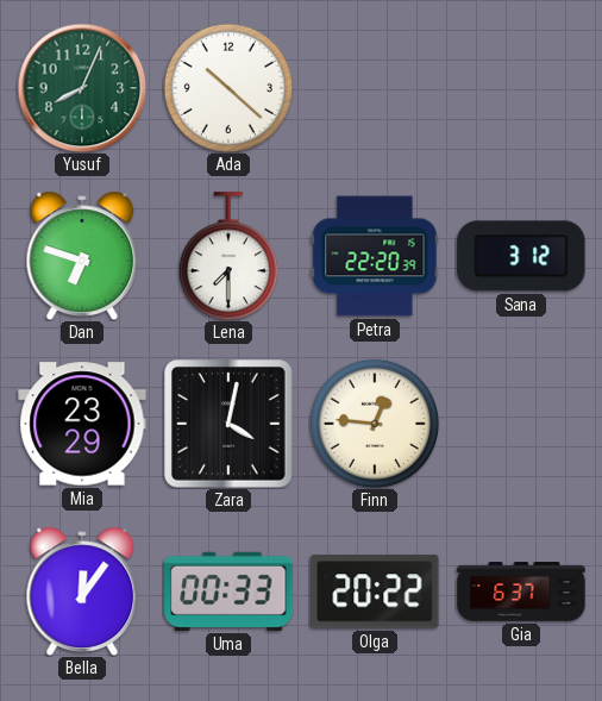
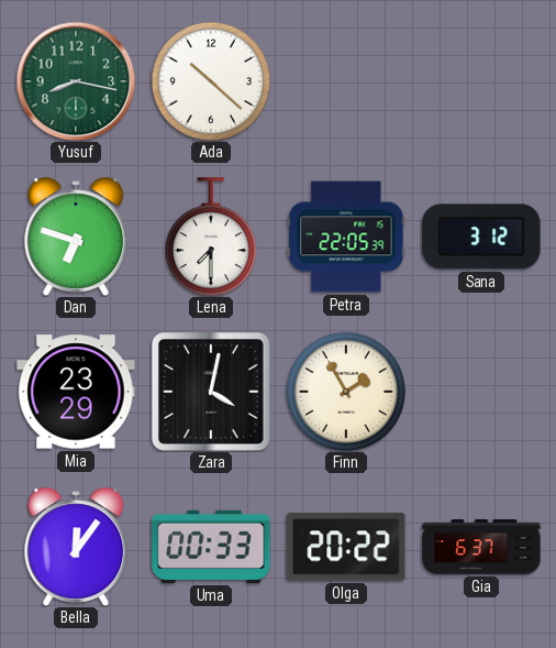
Yusuf: 8:04 -> 8:17 (76, 81)
Petra: 22:20 -> 22:05 (346, 237)
Finn: 12:46 -> 1:55 (346, 392)
